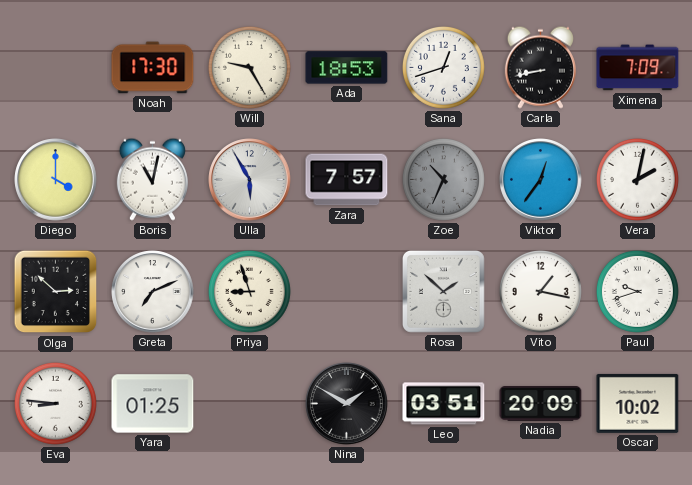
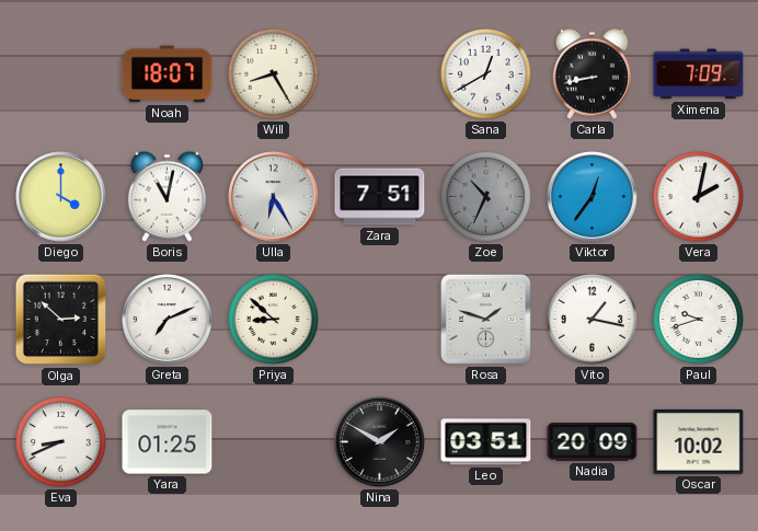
Noah: 17:30 -> 18:07 (168, 74)
Will: 9:25 -> 8:25 (273, 73)
Ada: 18:53 -> none (347, 68)
Sana: 12:42 -> 12:40 (485, 73)
Ulla: 5:55 -> 6:25 (274, 197)
Zara: 7:57 -> 7:51 (380, 197)
Priya: 8:57 -> 8:52 (273, 319)
Rosa: 1:52 -> 1:48 (485, 319)
Eva: 8:46 -> 8:41 (60, 441)
